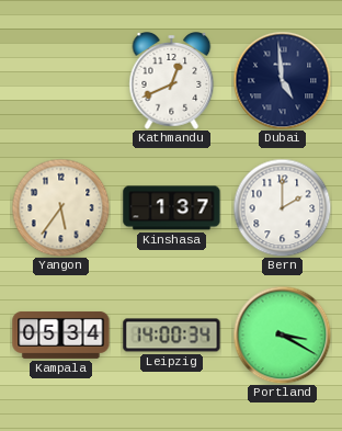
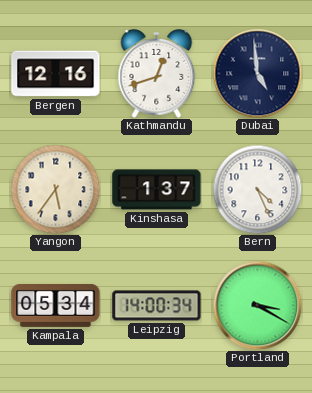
Bergen: none -> 12:16 (56, 74)
Kathmandu: 12:41 -> 12:42 (157, 74)
Bern: 2:00 -> 4:26 (257, 189)
